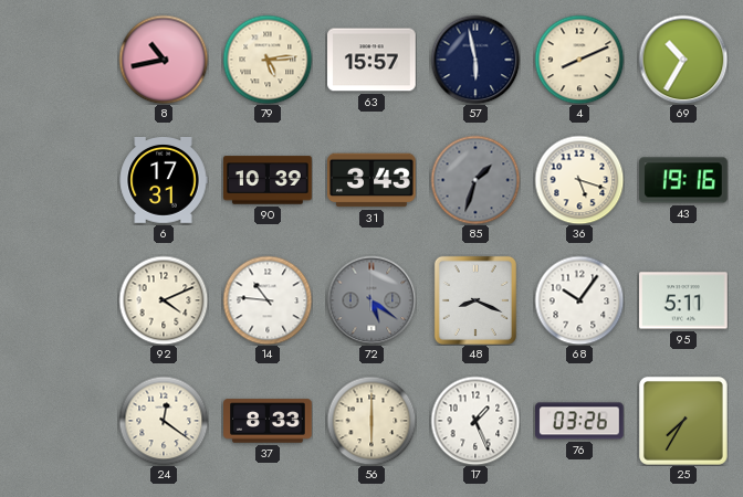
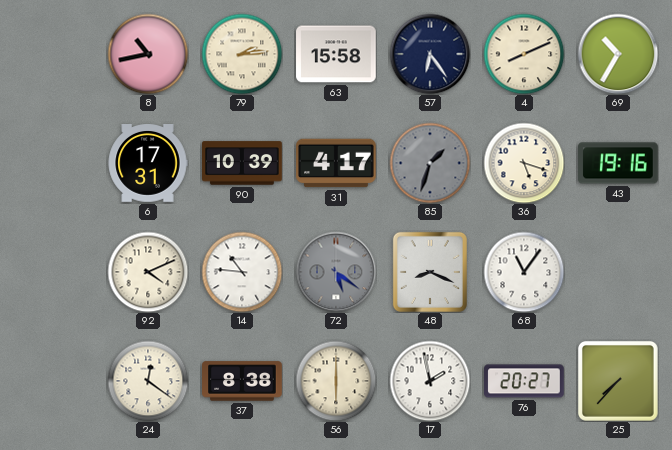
79: 5:14 -> 2:14 (242, 54)
63: 15:57 -> 15:58 (336, 54)
57: 5:58 -> 6:24 (430, 54)
31: 3:43 -> 4:17 (336, 163)
68: 10:06 -> 11:06 (524, 272)
95: 5:11 -> none (683, 300)
37: 8:33 -> 8:38 (242, 381)
17: 1:26 -> 1:58 (430, 381)
76: 03:26 -> 20:27 (524, 381)
25: 7:35 -> 7:37 (618, 381)
